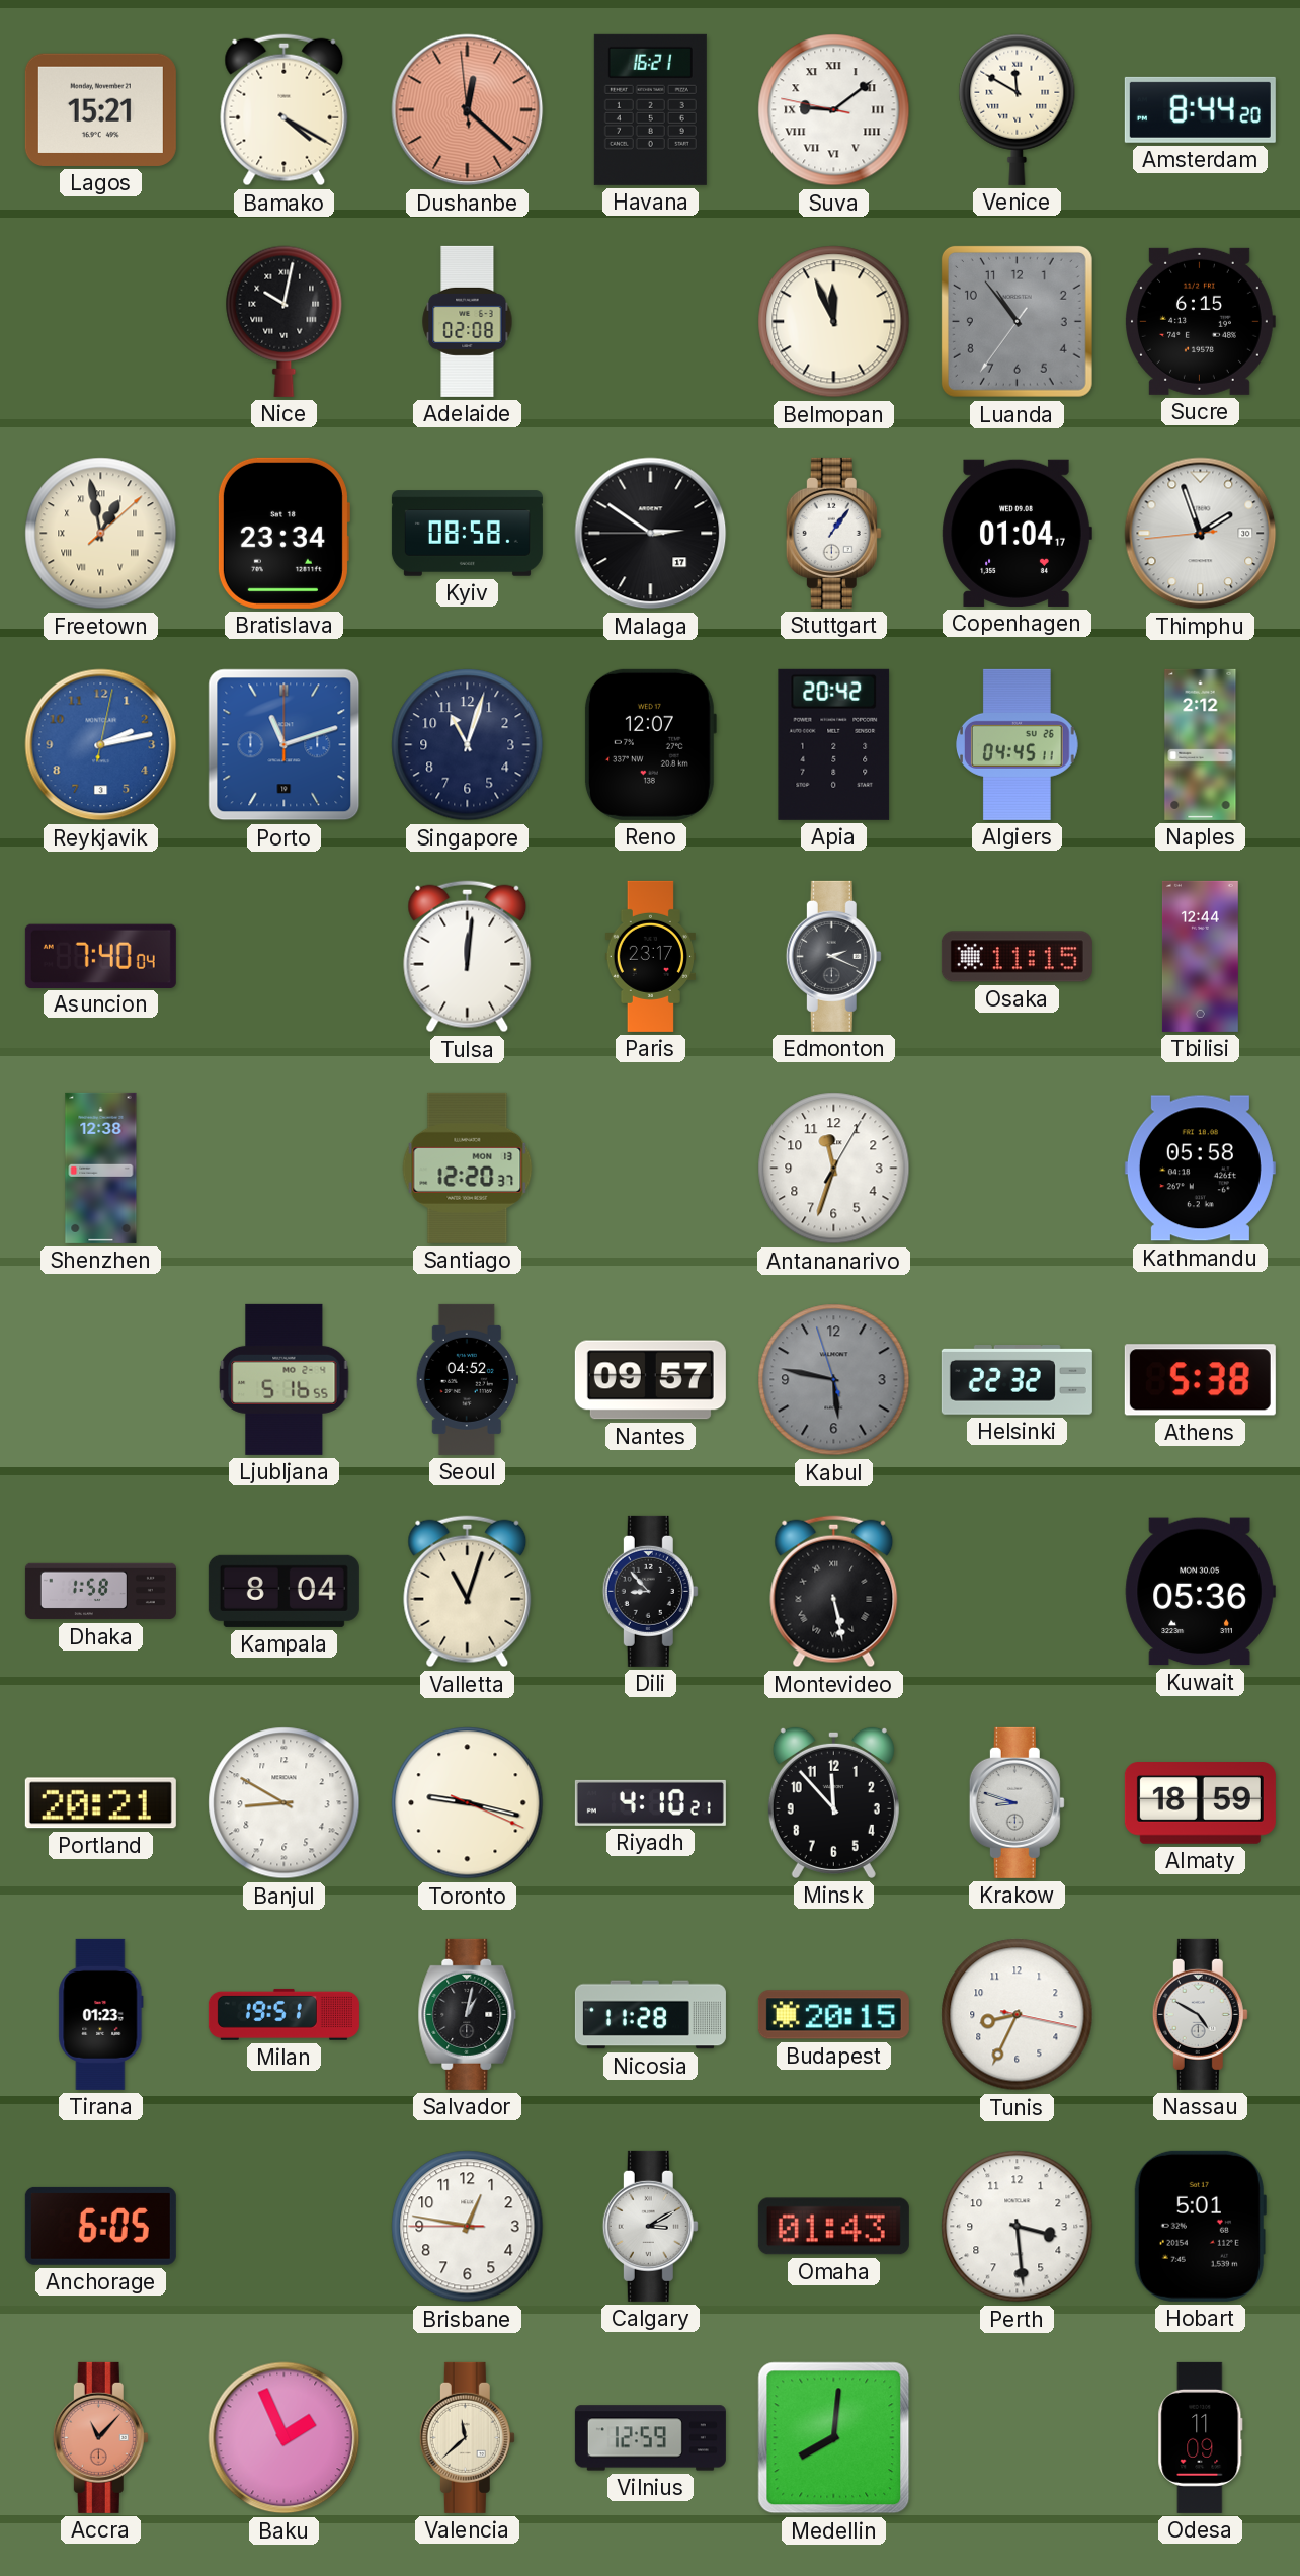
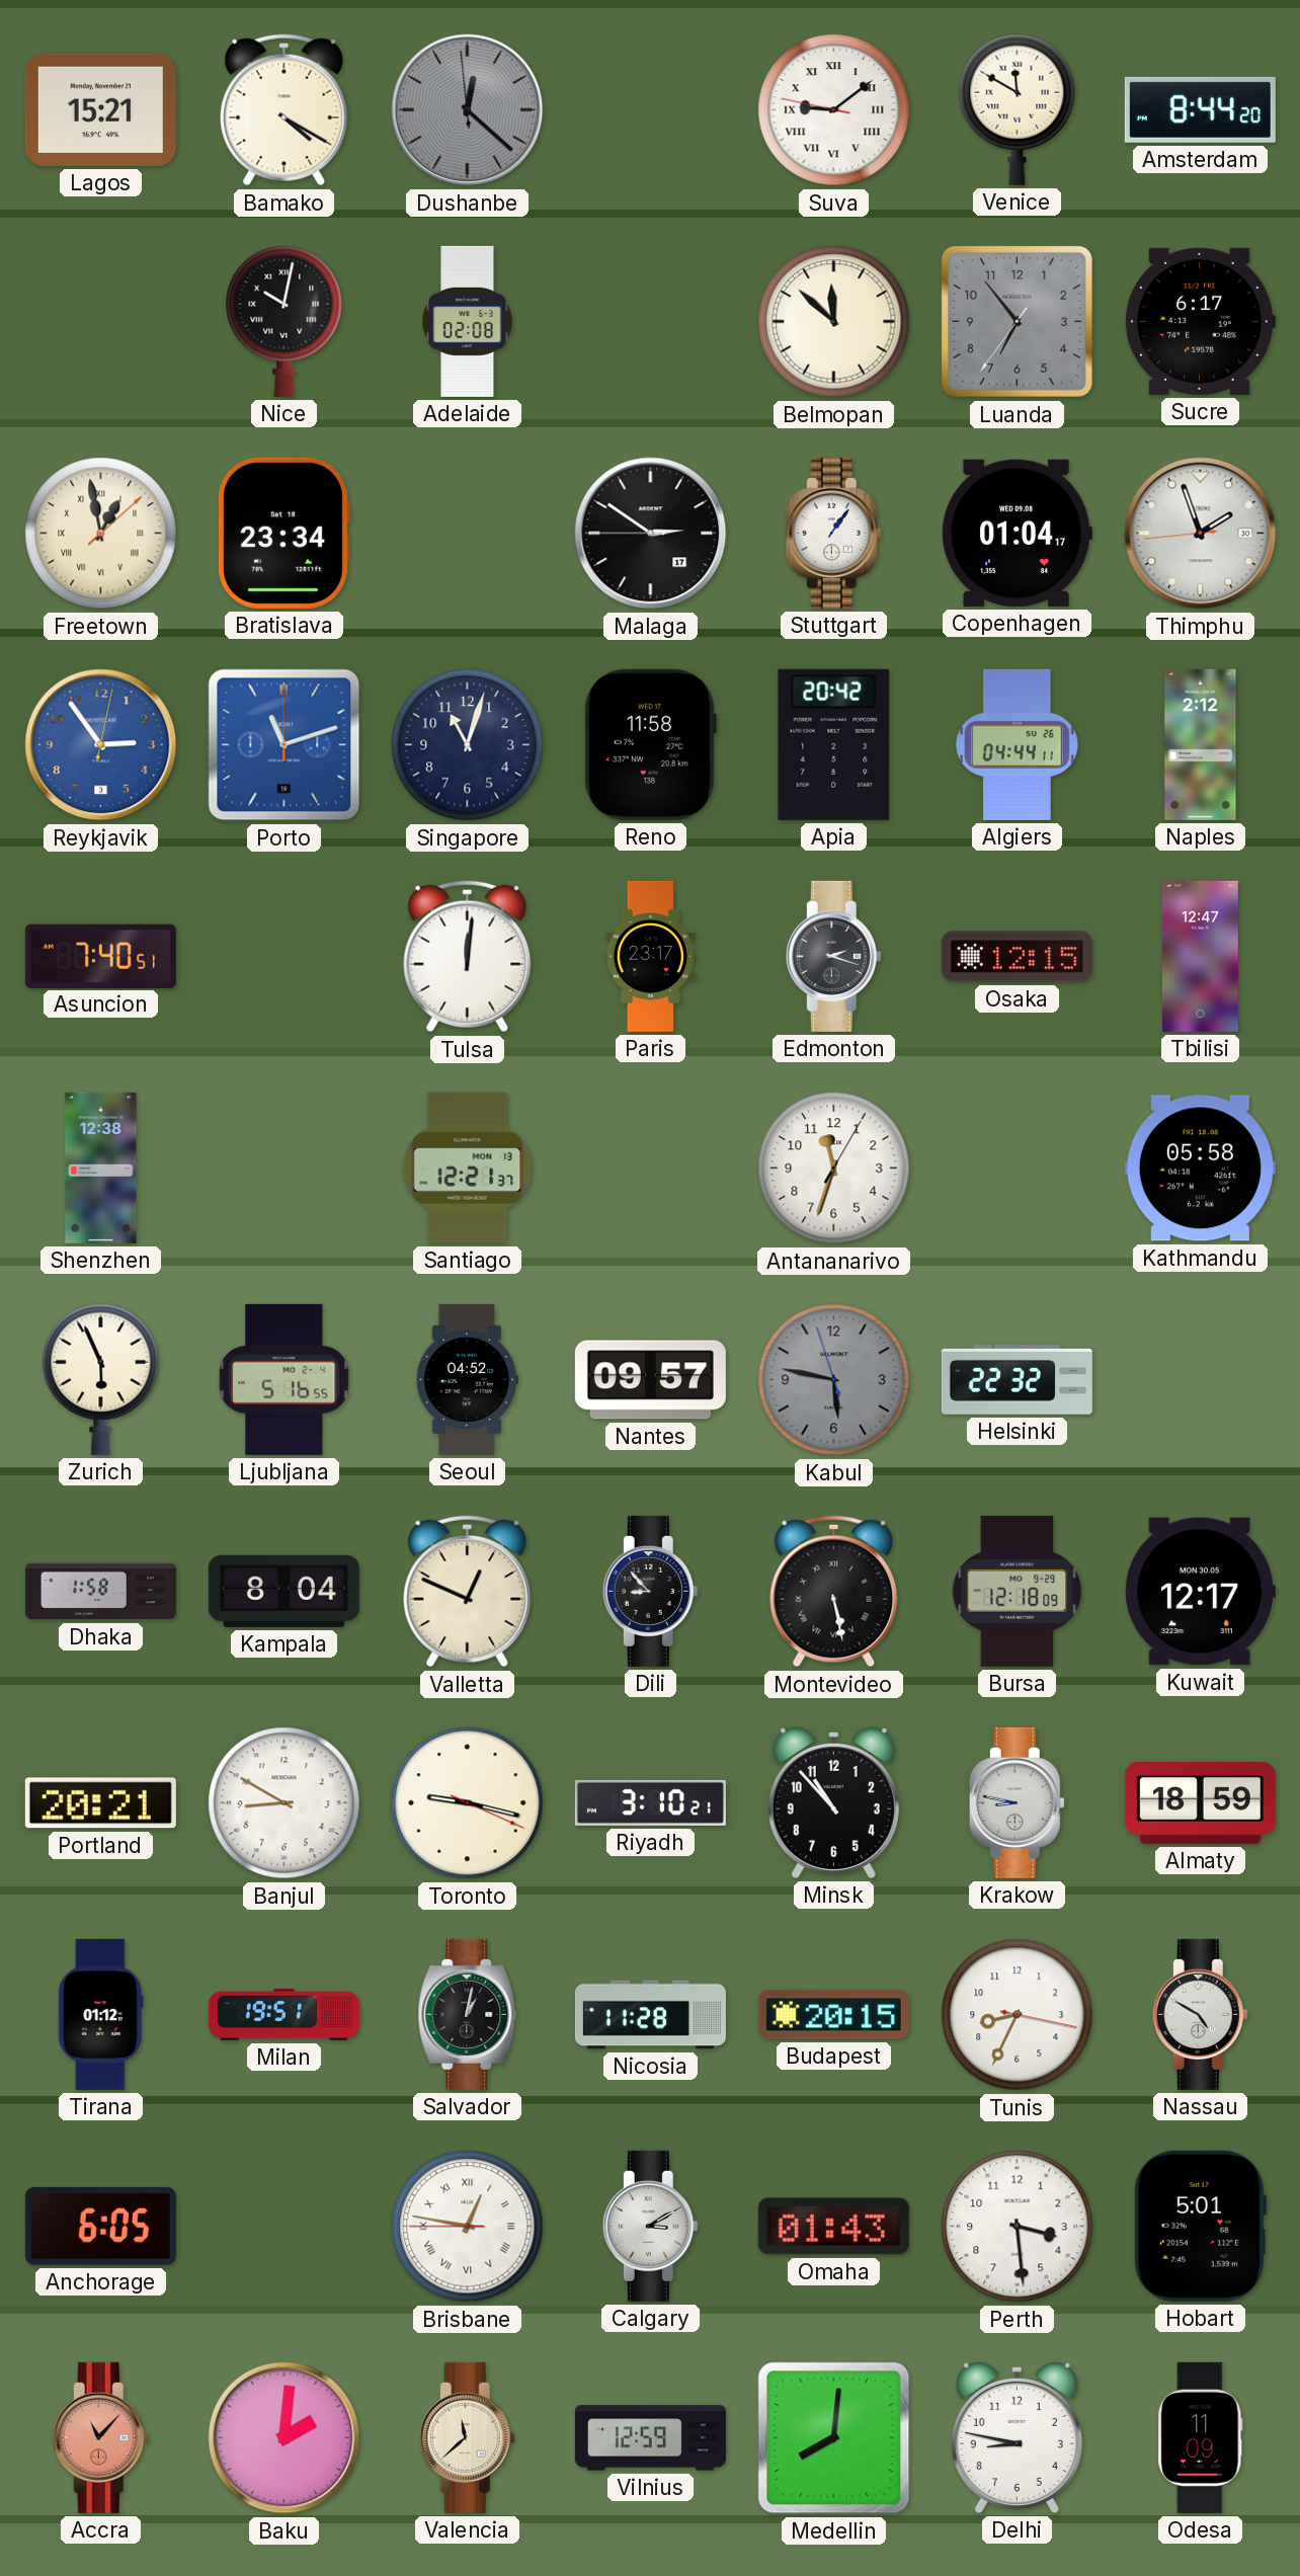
Dushanbe dial: salmon -> grey (468, 110)
Havana: 16:21 -> none (650, 109)
Belmopan: 11:56 -> 11:52 (834, 322)
Luanda: 10:53 -> 6:53 (1017, 321)
Sucre: 6:15 -> 6:17 (1201, 321)
Kyiv: 08:58 -> none (467, 534)
Reykjavik: 2:13 -> 2:54 (101, 745)
Reno: 12:07 -> 11:58 (650, 744)
Algiers: 04:45 -> 04:44 (1018, 744)
Asuncion: 7:40:04 -> 7:40:51 (100, 956)
Edmonton: 2:19 -> 2:18 (833, 956)
Osaka: 11:15 -> 12:15 (1017, 957)
Tbilisi: 12:44 -> 12:47 (1200, 956)
Santiago: 12:20 -> 12:21 (468, 1168)
Zurich: none -> 5:56 (101, 1379)
Athens: 5:38 -> none (1200, 1380)
Valletta: 11:03 -> 12:49 (468, 1592)
Bursa: none -> 12:18 (1018, 1591)
Kuwait: 05:36 -> 12:17 (1200, 1592)
Riyadh: 4:10 -> 3:10 (650, 1802)
Minsk: 11:53 -> 10:53 (833, 1802)
Krakow: 8:48 -> 8:47 (1017, 1802)
Tirana: 01:23 -> 01:12 (101, 2014)
Brisbane numerals: Arabic -> Roman (468, 2227)
Baku: 1:56 -> 2:01 (285, 2438)
Delhi: none -> 8:47 (1017, 2437)
